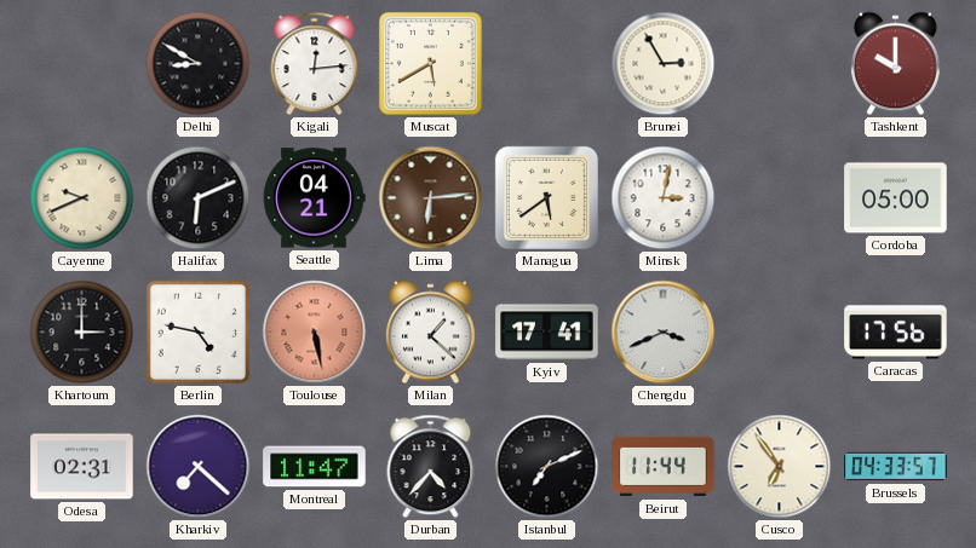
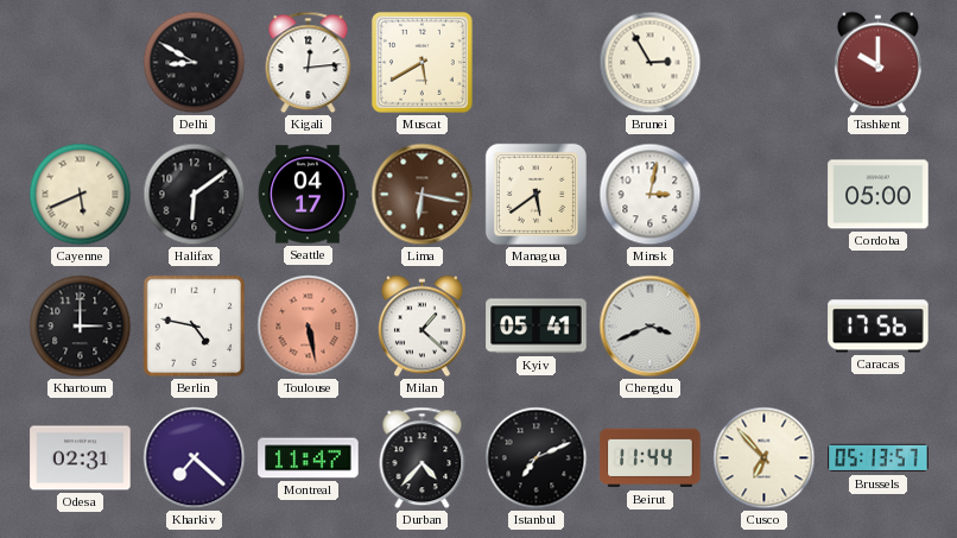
Cayenne: 9:41 -> 5:41 (81, 195)
Halifax: 6:11 -> 6:09 (195, 195)
Seattle: 04:21 -> 04:17 (308, 195)
Lima: 6:14 -> 6:17 (423, 195)
Kyiv: 17:41 -> 05:41 (537, 327)
Cusco: 6:54 -> 6:53 (765, 458)
Brussels: 04:33 -> 05:13 (879, 458)
